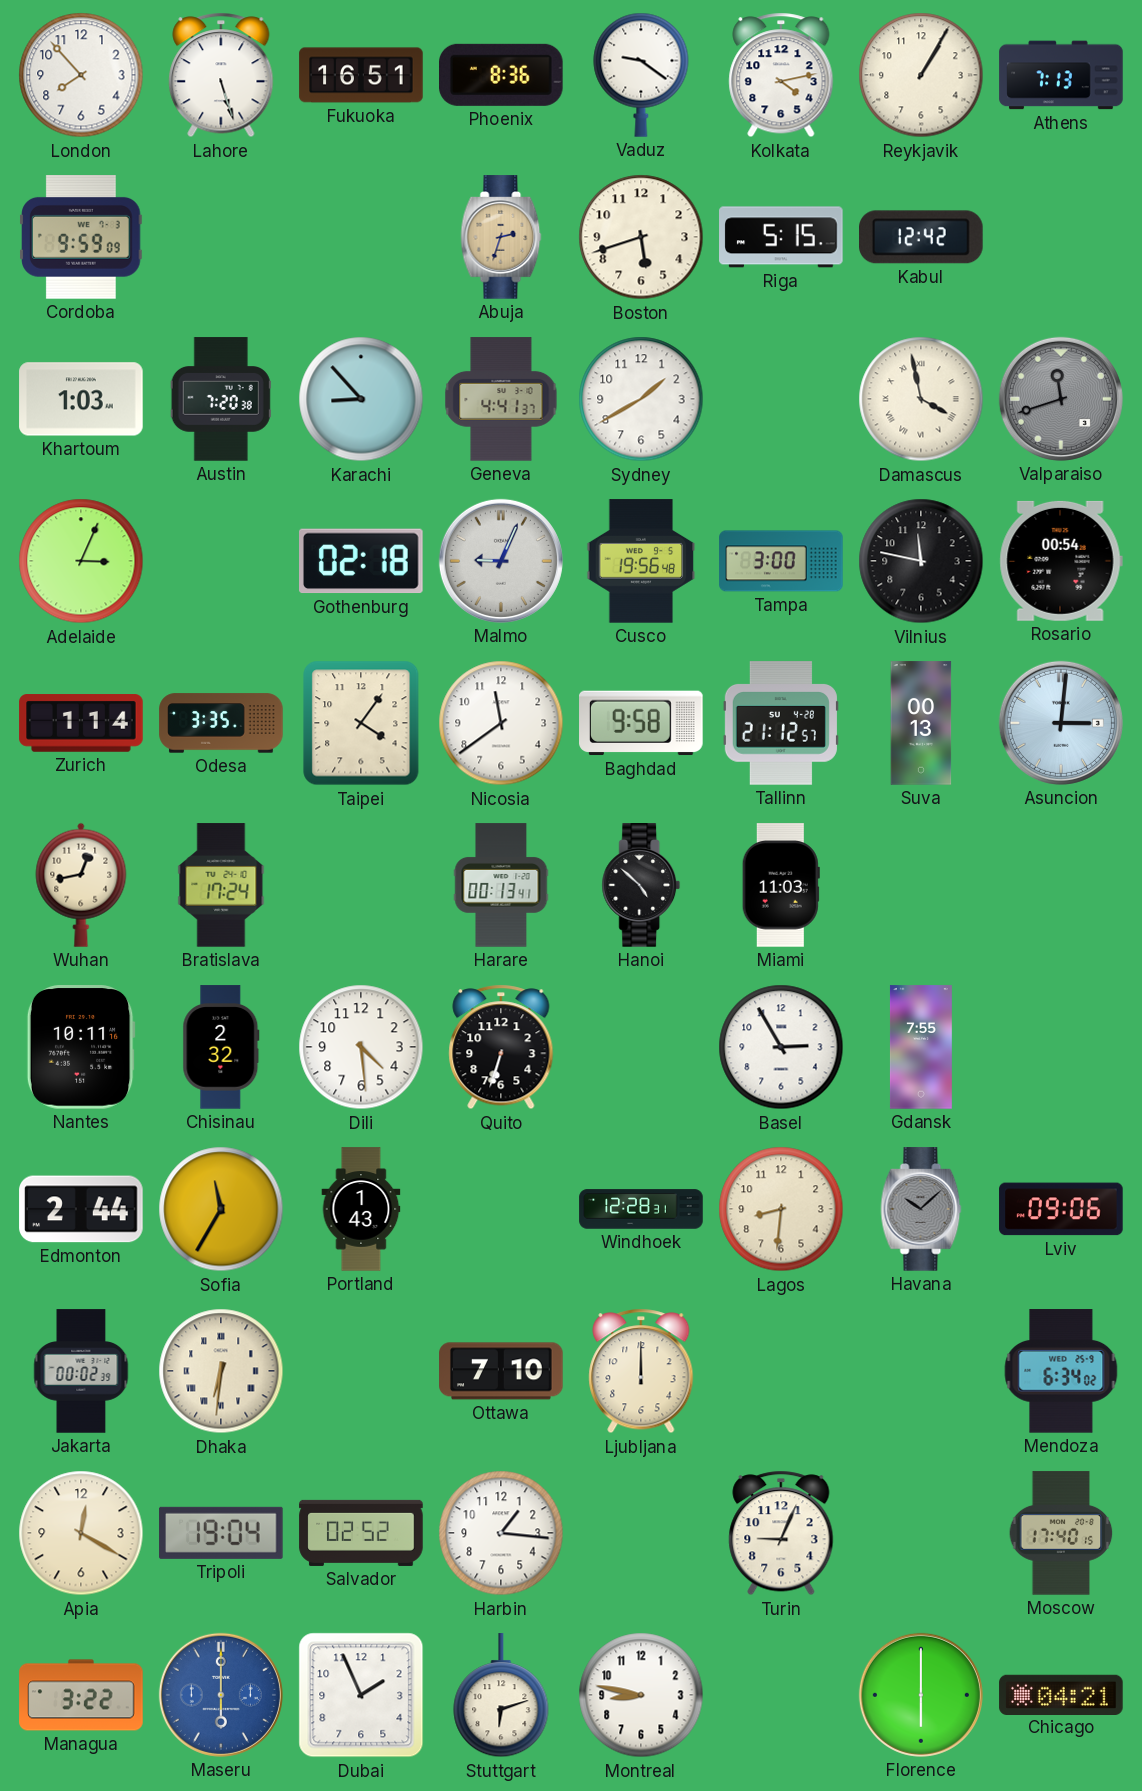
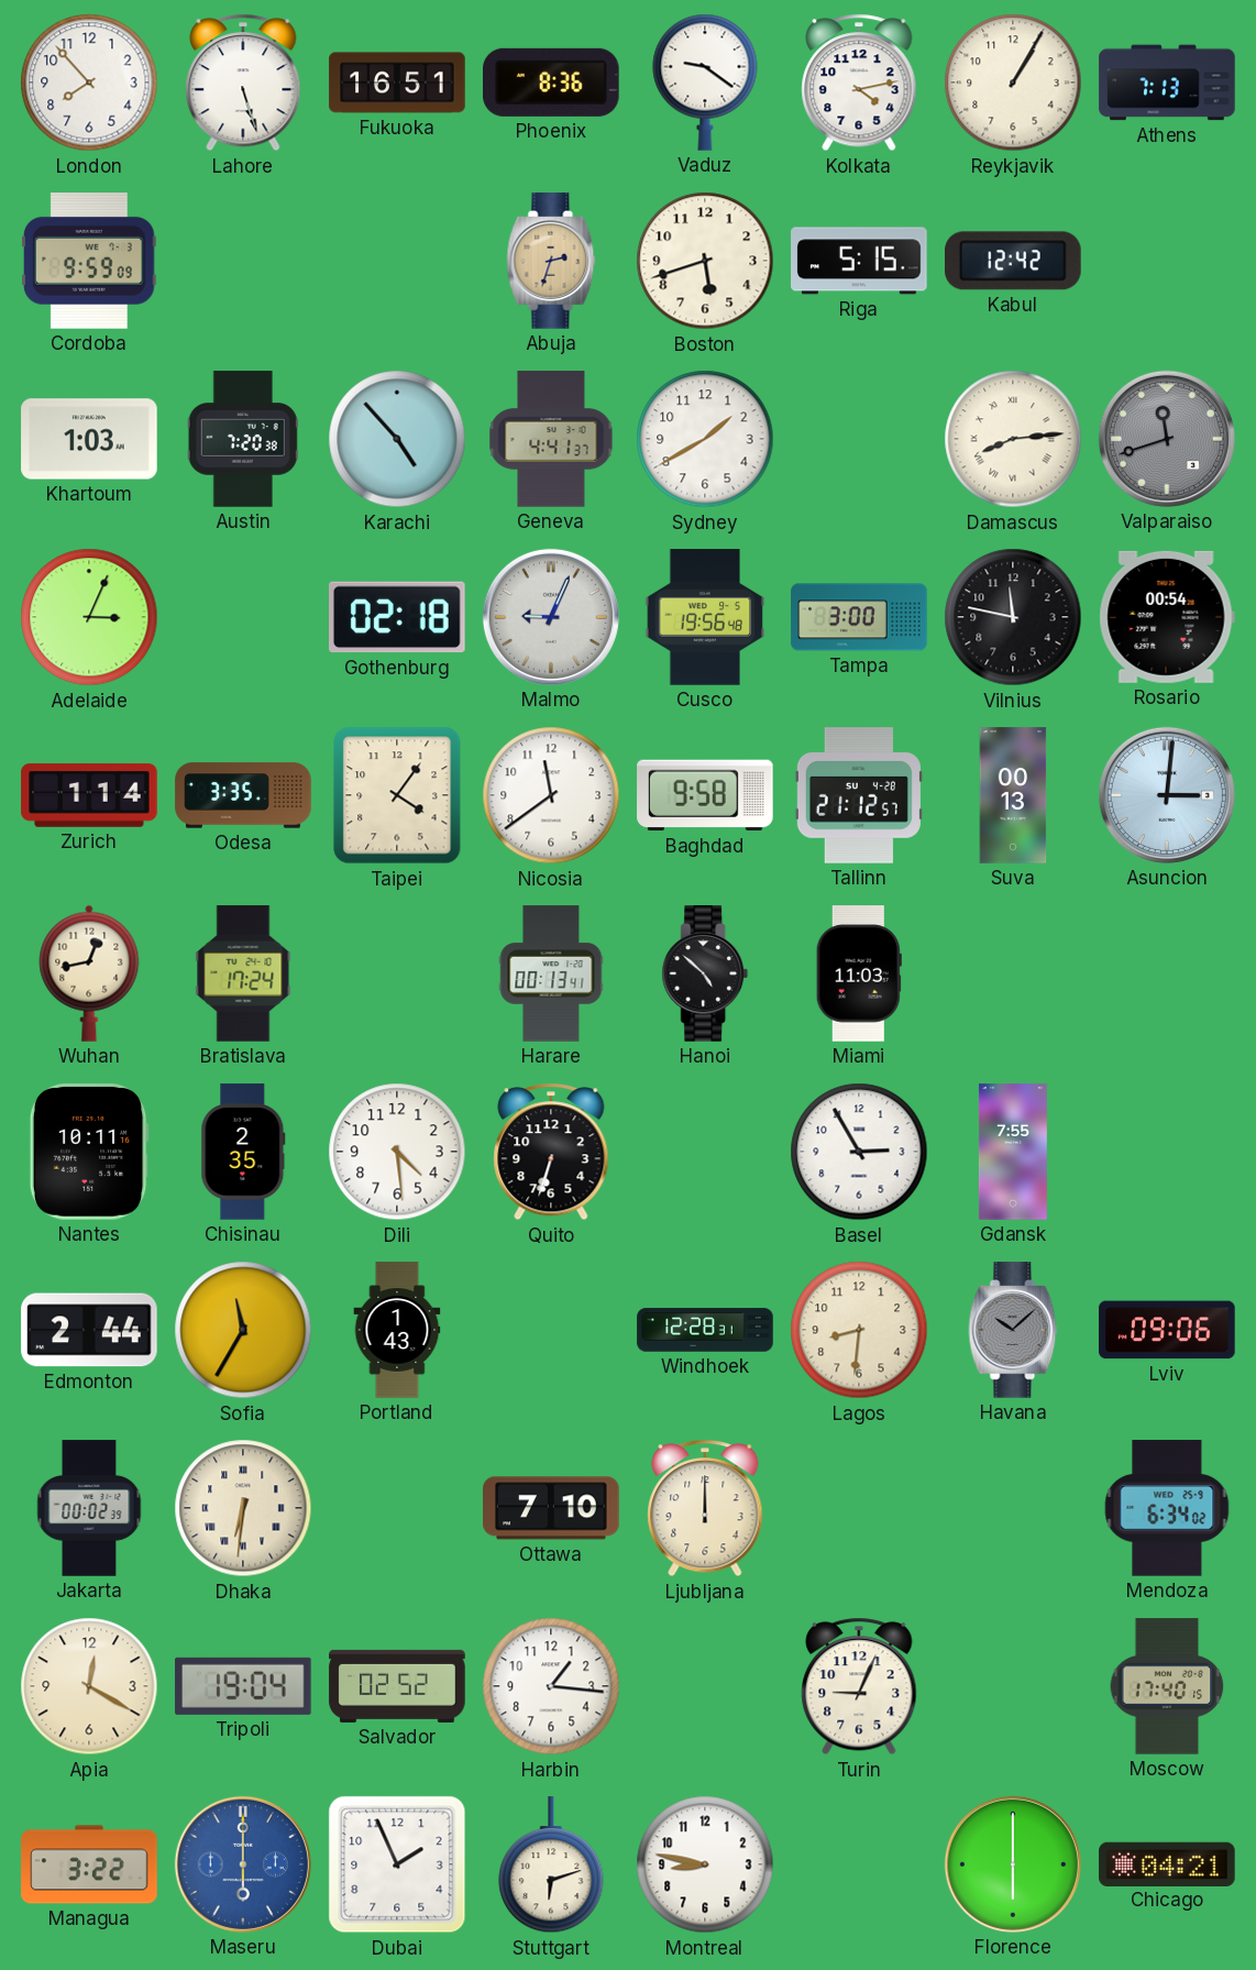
Karachi: 8:53 -> 4:53 (397, 439)
Damascus: 3:58 -> 8:14 (1013, 439)
Chisinau: 2:32 -> 2:35 (243, 1152)
